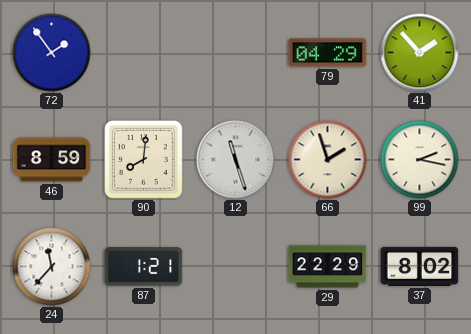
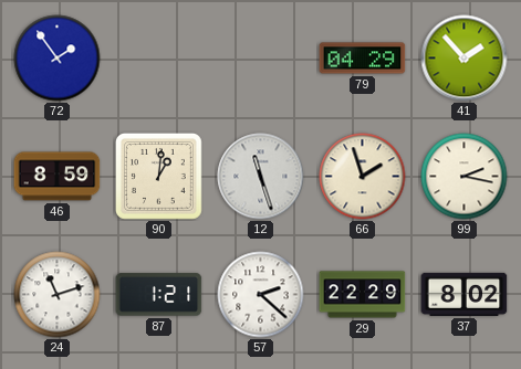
90: 8:01 -> 1:01 (158, 176)
24: 11:37 -> 11:12 (58, 295)
57: none -> 2:22 (261, 295)
